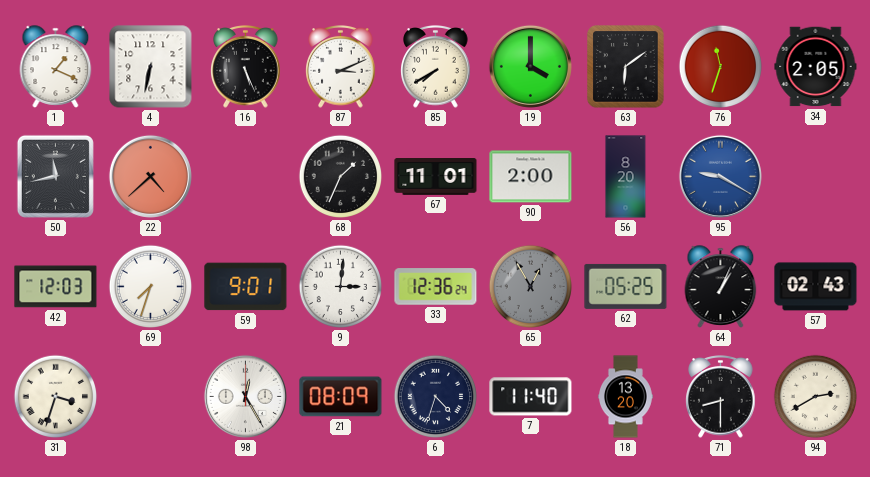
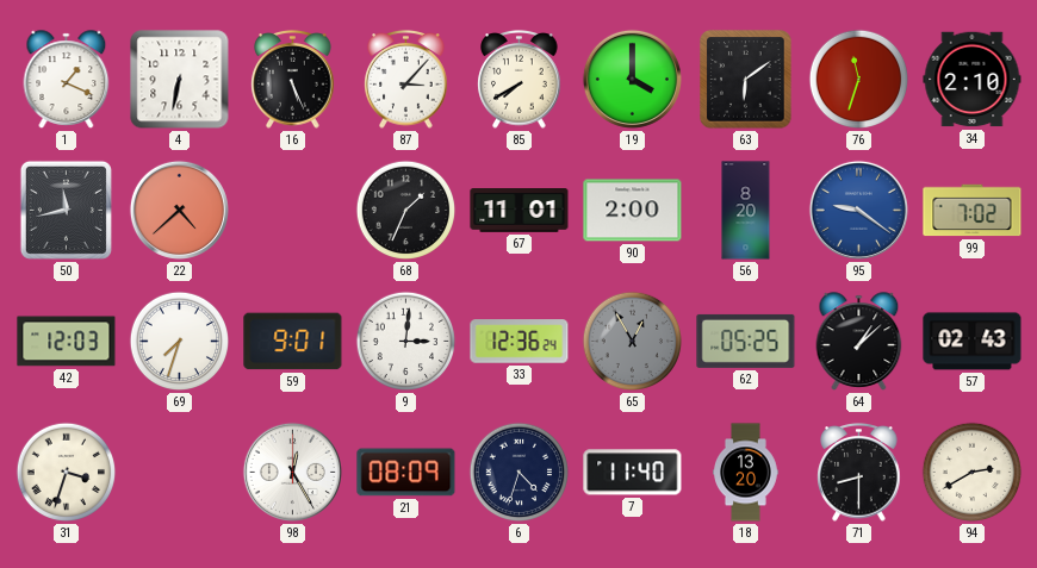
87: 3:11 -> 3:07 (406, 80)
34: 2:05 -> 2:10 (973, 80)
95: 9:20 -> 9:21 (858, 210)
99: none -> 7:02 (973, 211)
64: 1:04 -> 1:08 (859, 342)
